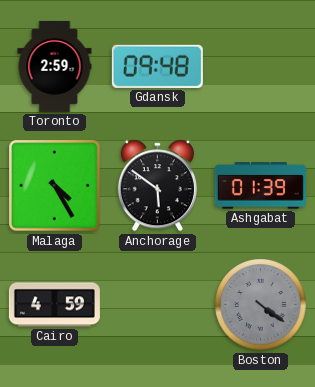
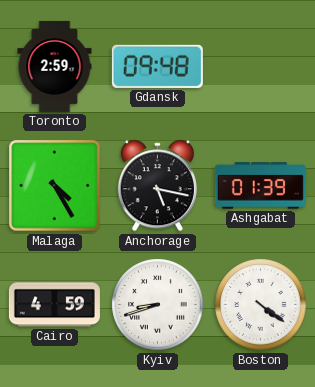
Anchorage: 5:51 -> 5:17 (157, 186)
Kyiv: none -> 8:42 (158, 305)
Boston dial: grey -> white (261, 305)
